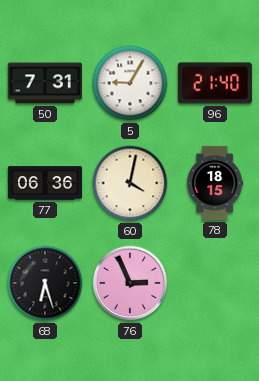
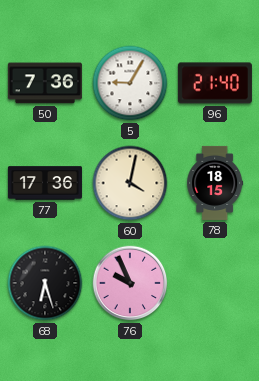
50: 7:31 -> 7:36 (45, 83)
77: 06:36 -> 17:36 (45, 183)
76: 2:56 -> 9:56 (130, 283)
